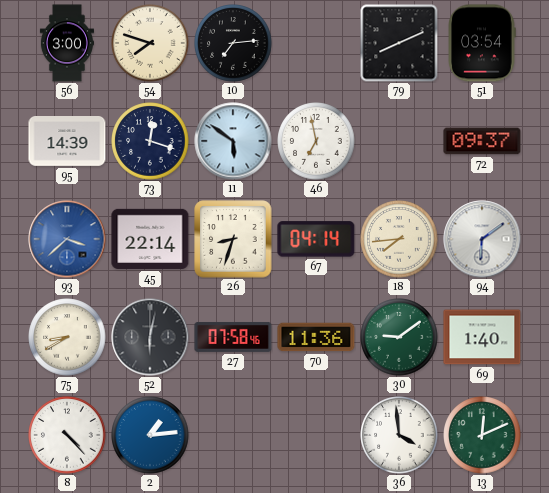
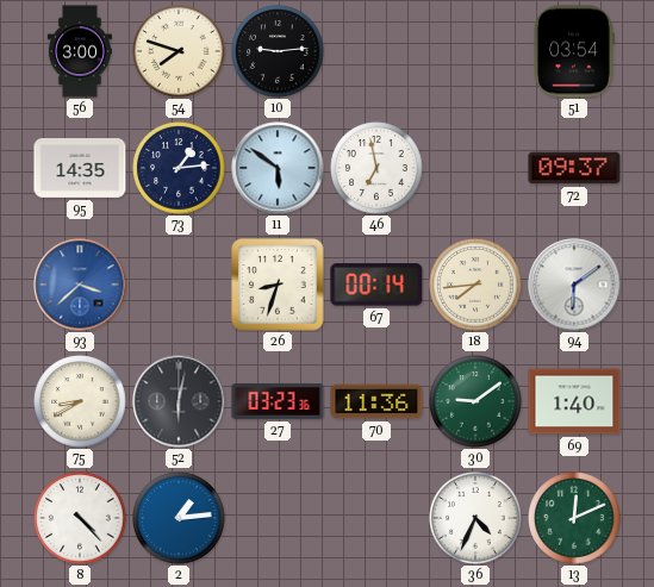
10: 7:14 -> 9:14 (278, 51)
79: 8:11 -> none (399, 43)
95: 14:39 -> 14:35 (80, 169)
73: 12:18 -> 1:14 (179, 168)
45: 22:14 -> none (150, 239)
67: 04:14 -> 00:14 (376, 285)
27: 07:58 -> 03:23 (278, 401)
36: 3:59 -> 4:34 (475, 518)
